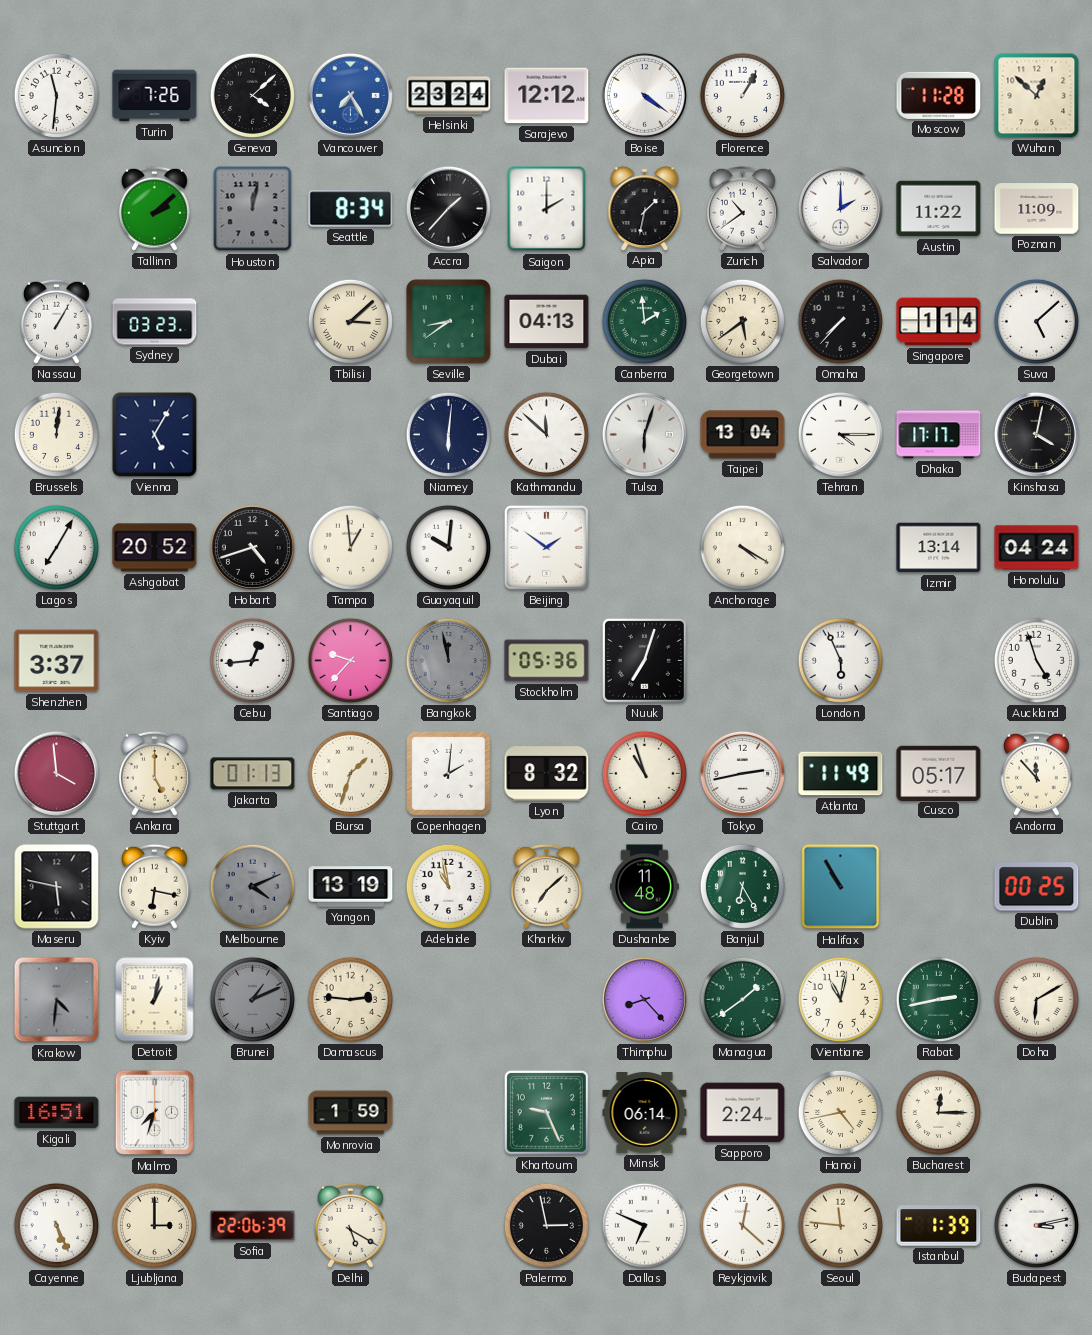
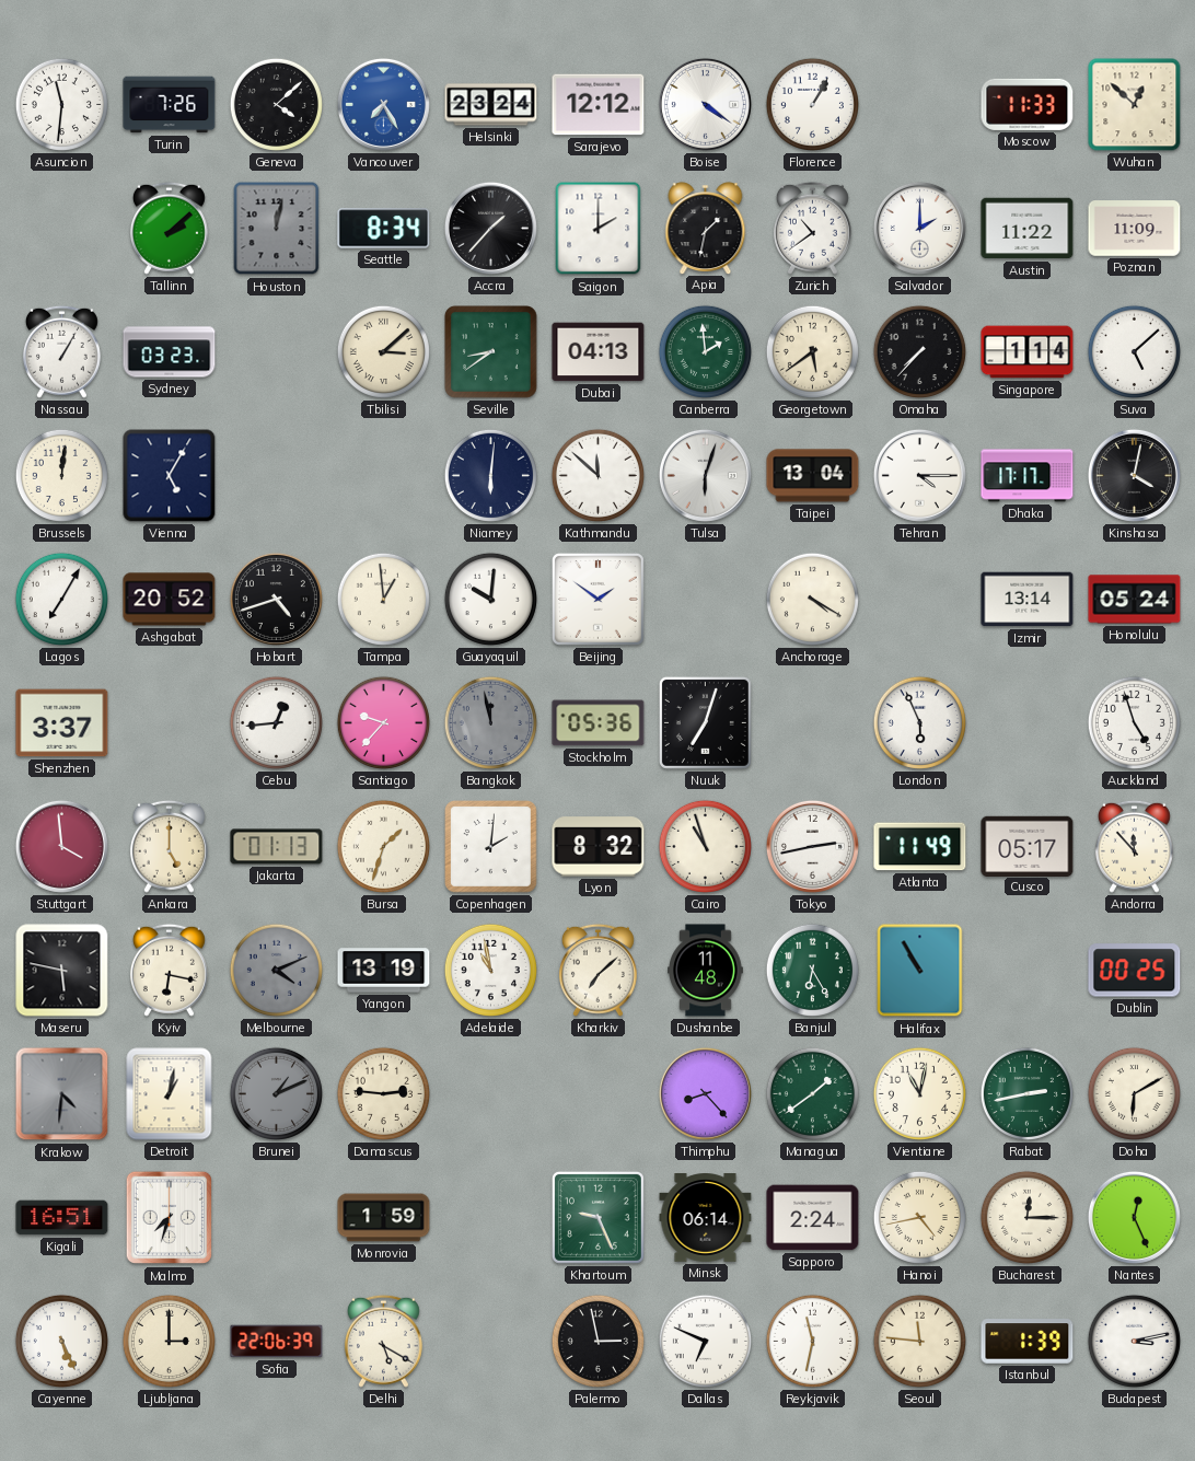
Moscow: 11:28 -> 11:33 (1028, 104)
Honolulu: 04:24 -> 05:24 (1135, 600)
Nantes: none -> 12:26 (1134, 1217)
Reykjavik: 12:22 -> 11:32 (812, 1341)
